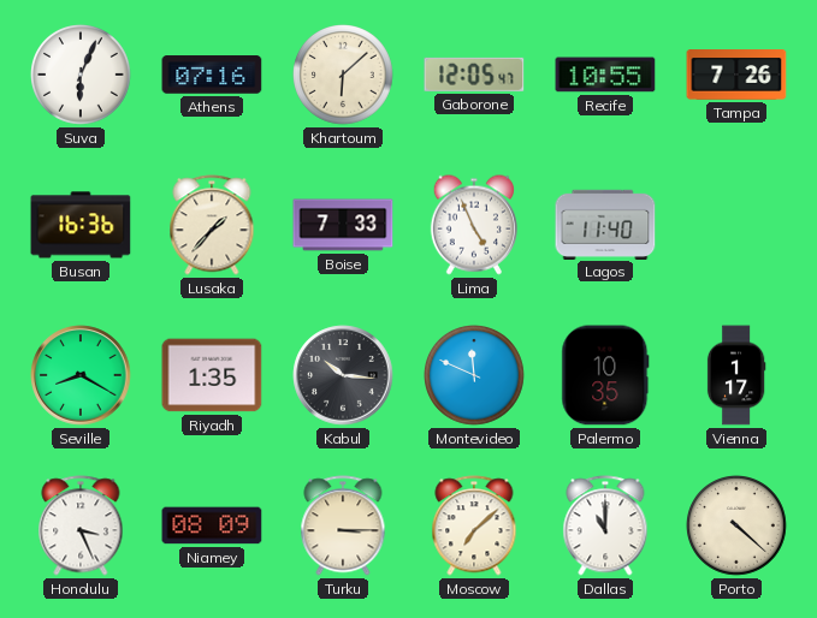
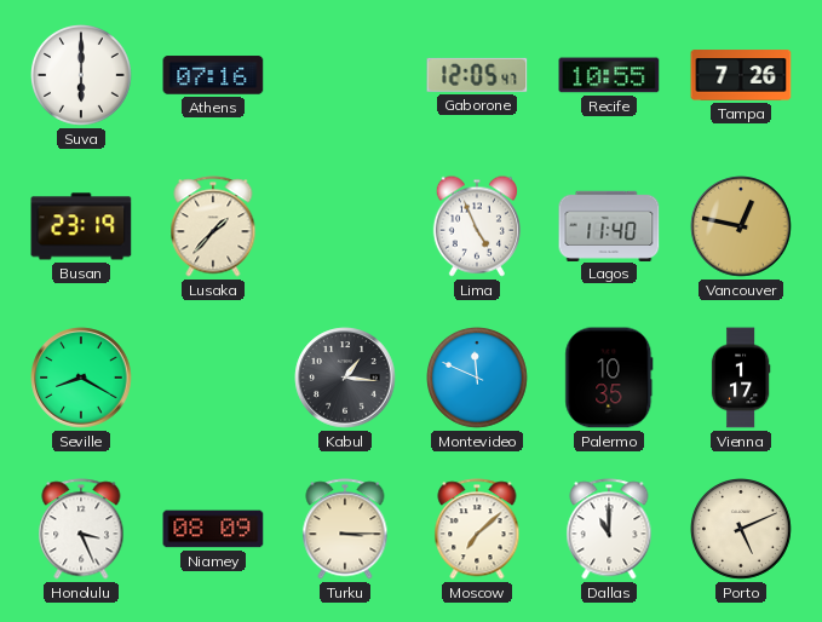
Suva: 6:04 -> 6:00 (82, 76)
Khartoum: 6:08 -> none (344, 76)
Busan: 16:36 -> 23:19 (81, 226)
Boise: 7:33 -> none (343, 225)
Vancouver: none -> 12:47 (741, 226)
Riyadh: 1:35 -> none (212, 375)
Kabul: 10:16 -> 1:16 (345, 378)
Porto: 4:22 -> 5:11 (742, 530)
